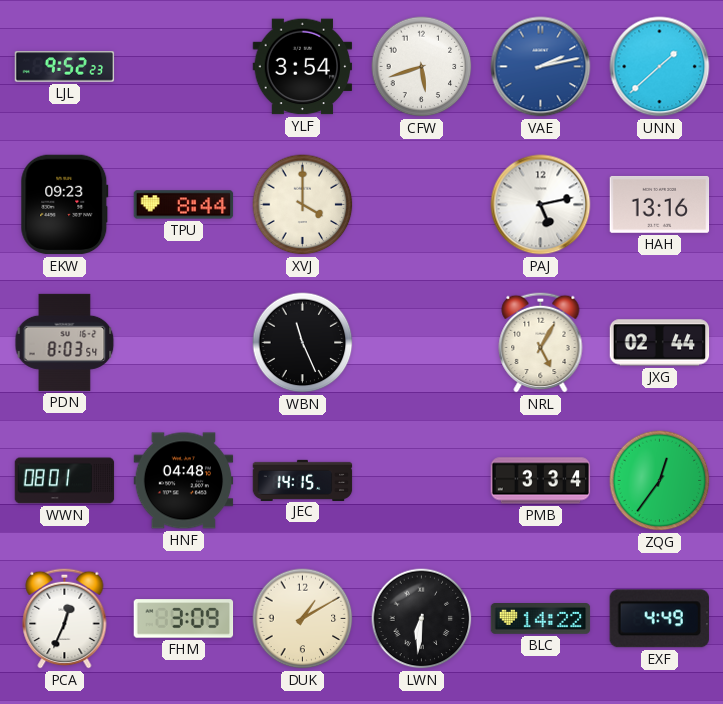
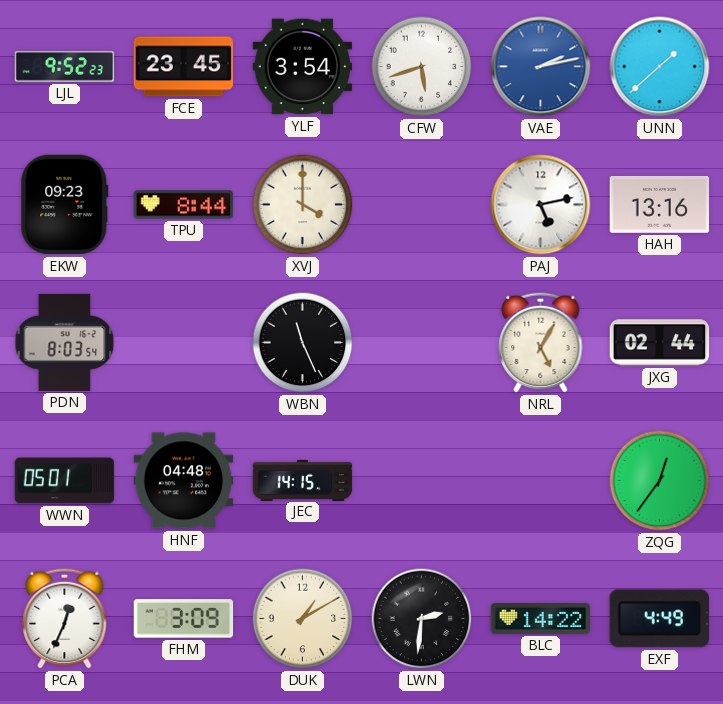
FCE: none -> 23:45 (184, 67)
WWN: 08:01 -> 05:01 (65, 481)
PMB: 3:34 -> none (541, 481)
LWN: 6:31 -> 2:31 (422, 619)
